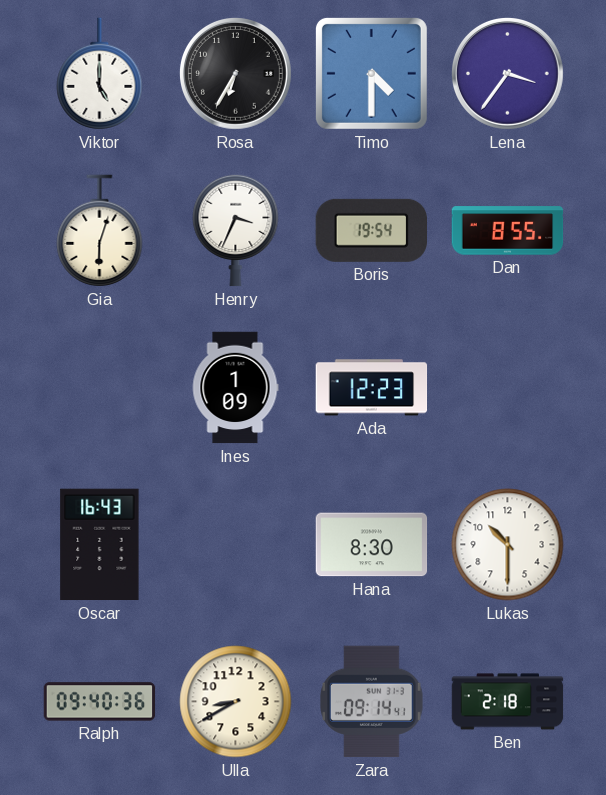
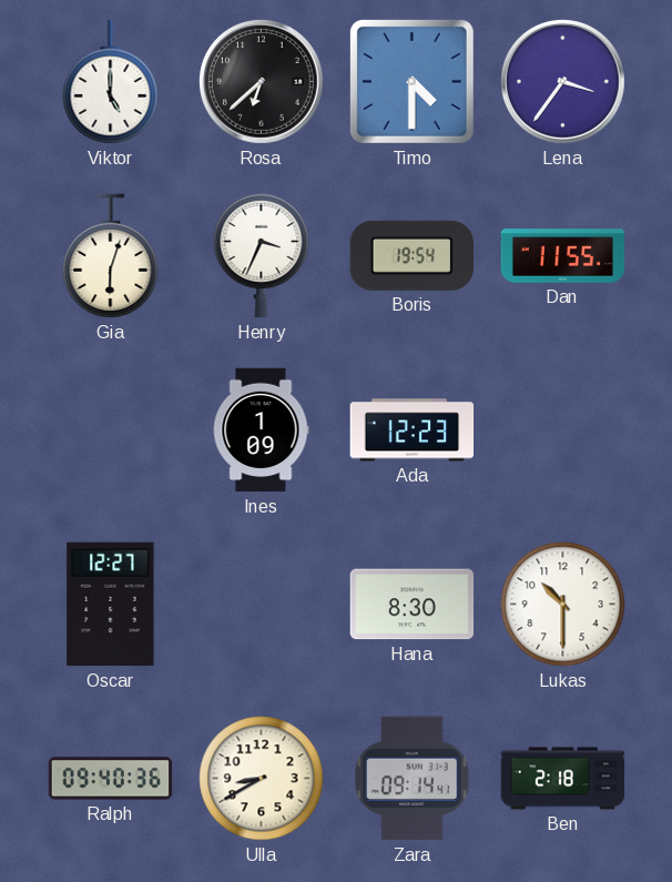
Rosa: 6:35 -> 6:38 (262, 82)
Dan: 8:55 -> 11:55 (563, 256)
Oscar: 16:43 -> 12:27 (111, 605)
